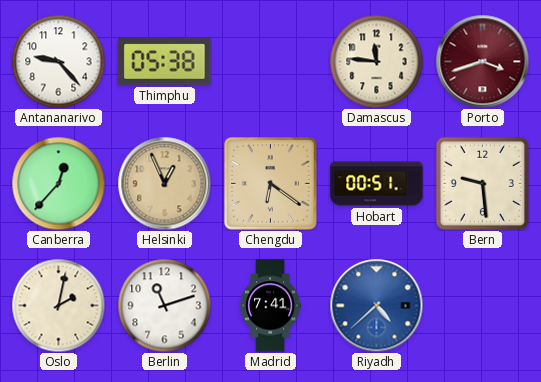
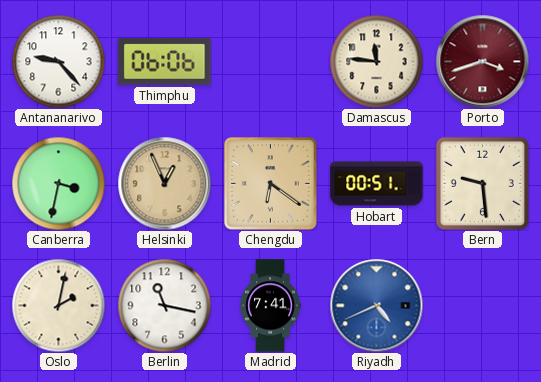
Thimphu: 05:38 -> 06:06 (165, 62)
Canberra: 12:37 -> 3:32 (58, 183)
Berlin: 11:12 -> 11:17 (164, 305)
Riyadh: 4:38 -> 4:41 (376, 305)
